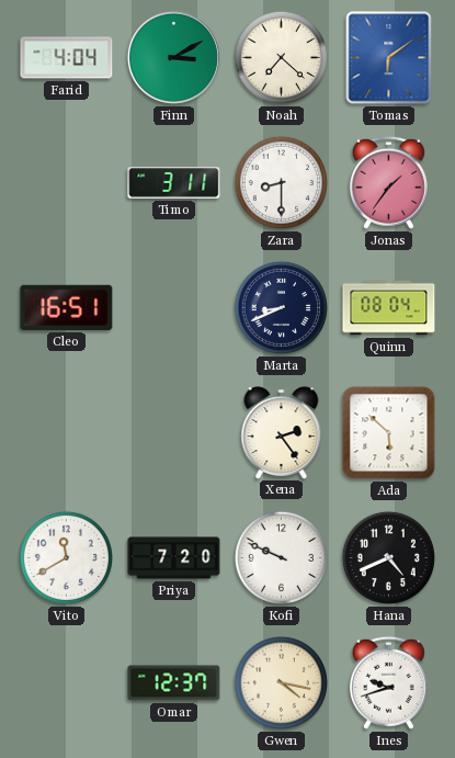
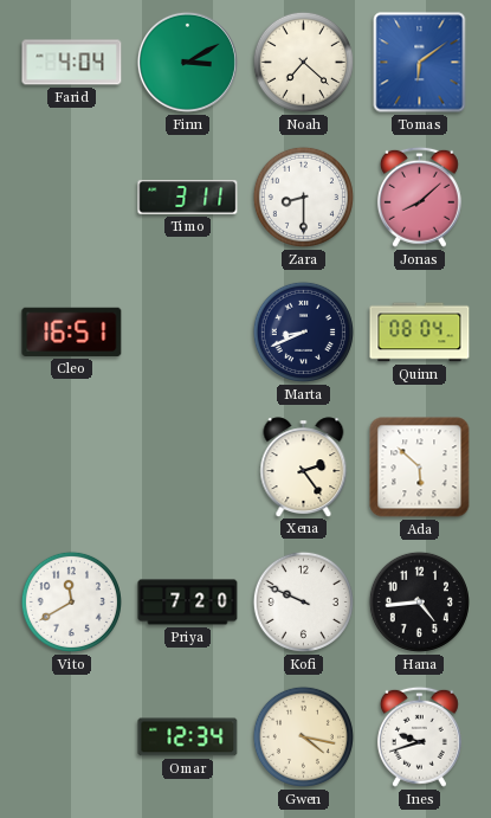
Jonas: 1:36 -> 8:08 (419, 197)
Hana: 4:41 -> 4:44 (419, 601)
Omar: 12:37 -> 12:34 (188, 738)
